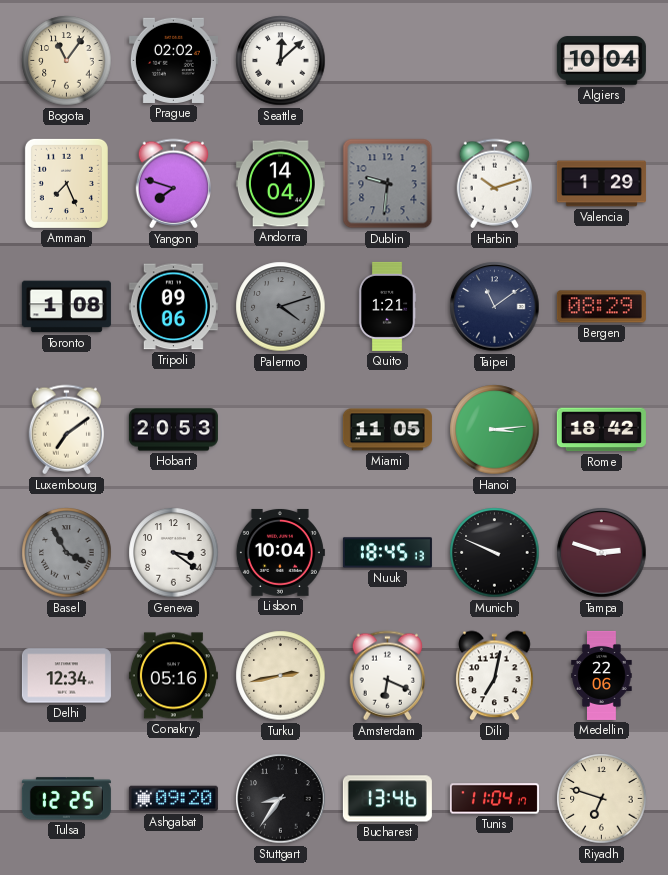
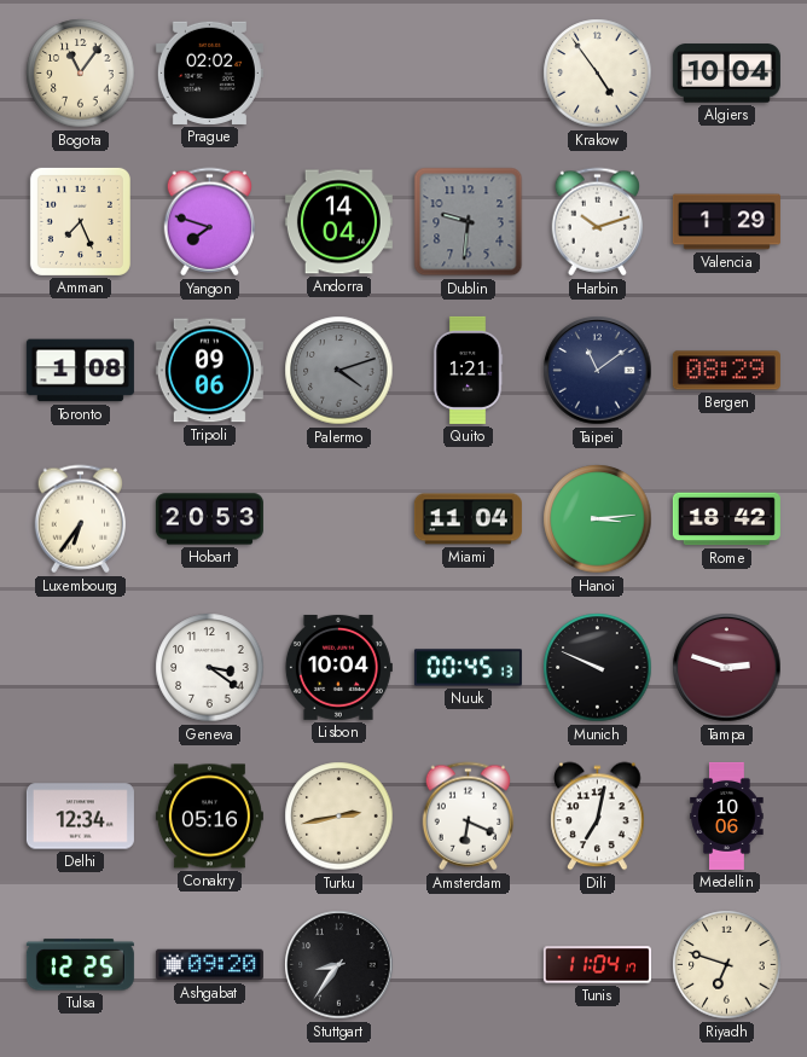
Seattle: 12:08 -> none (281, 61)
Krakow: none -> 4:54 (598, 74)
Luxembourg: 7:09 -> 6:36 (81, 519)
Miami: 11:05 -> 11:04 (468, 519)
Basel: 3:55 -> none (67, 553)
Nuuk: 18:45 -> 00:45 (468, 668)
Medellin: 22:06 -> 10:06 (727, 815)
Bucharest: 13:46 -> none (387, 799)
